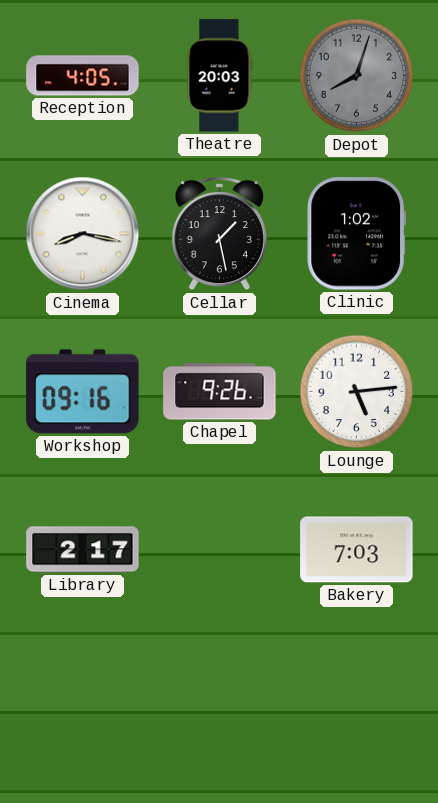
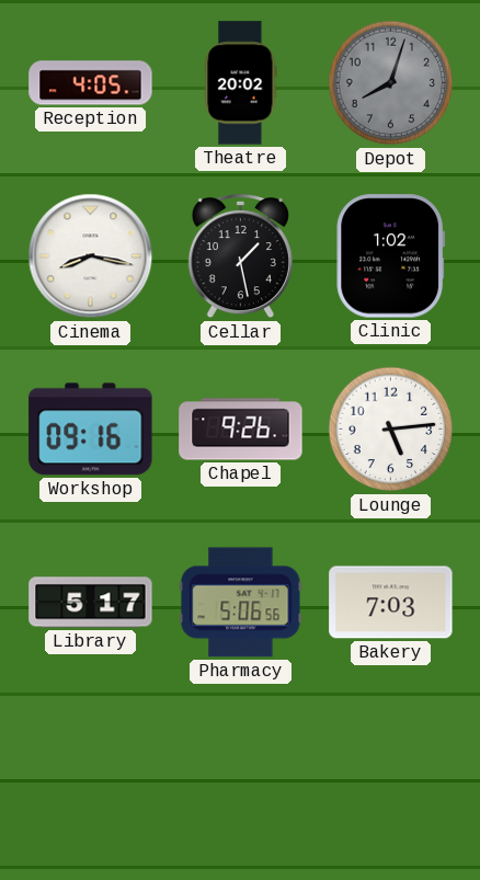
Theatre: 20:03 -> 20:02 (241, 83)
Library: 2:17 -> 5:17 (91, 603)
Pharmacy: none -> 5:06 (241, 603)
